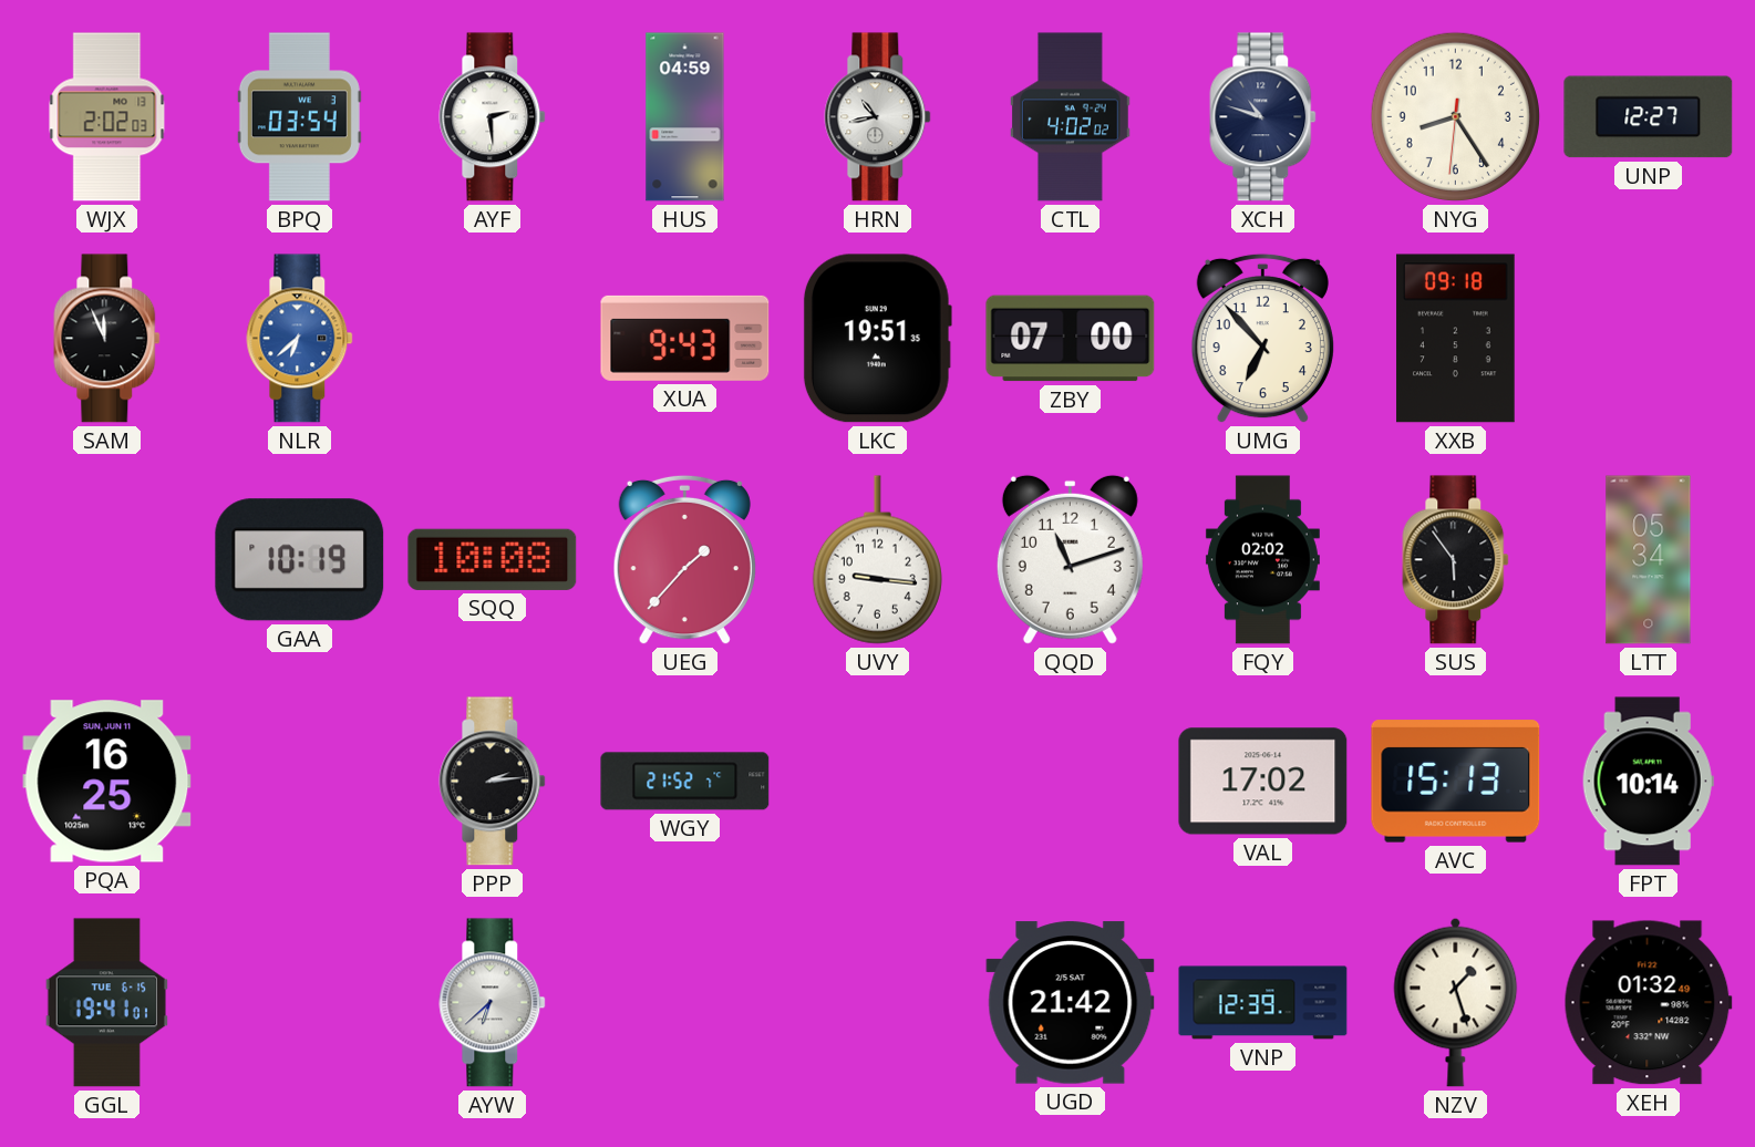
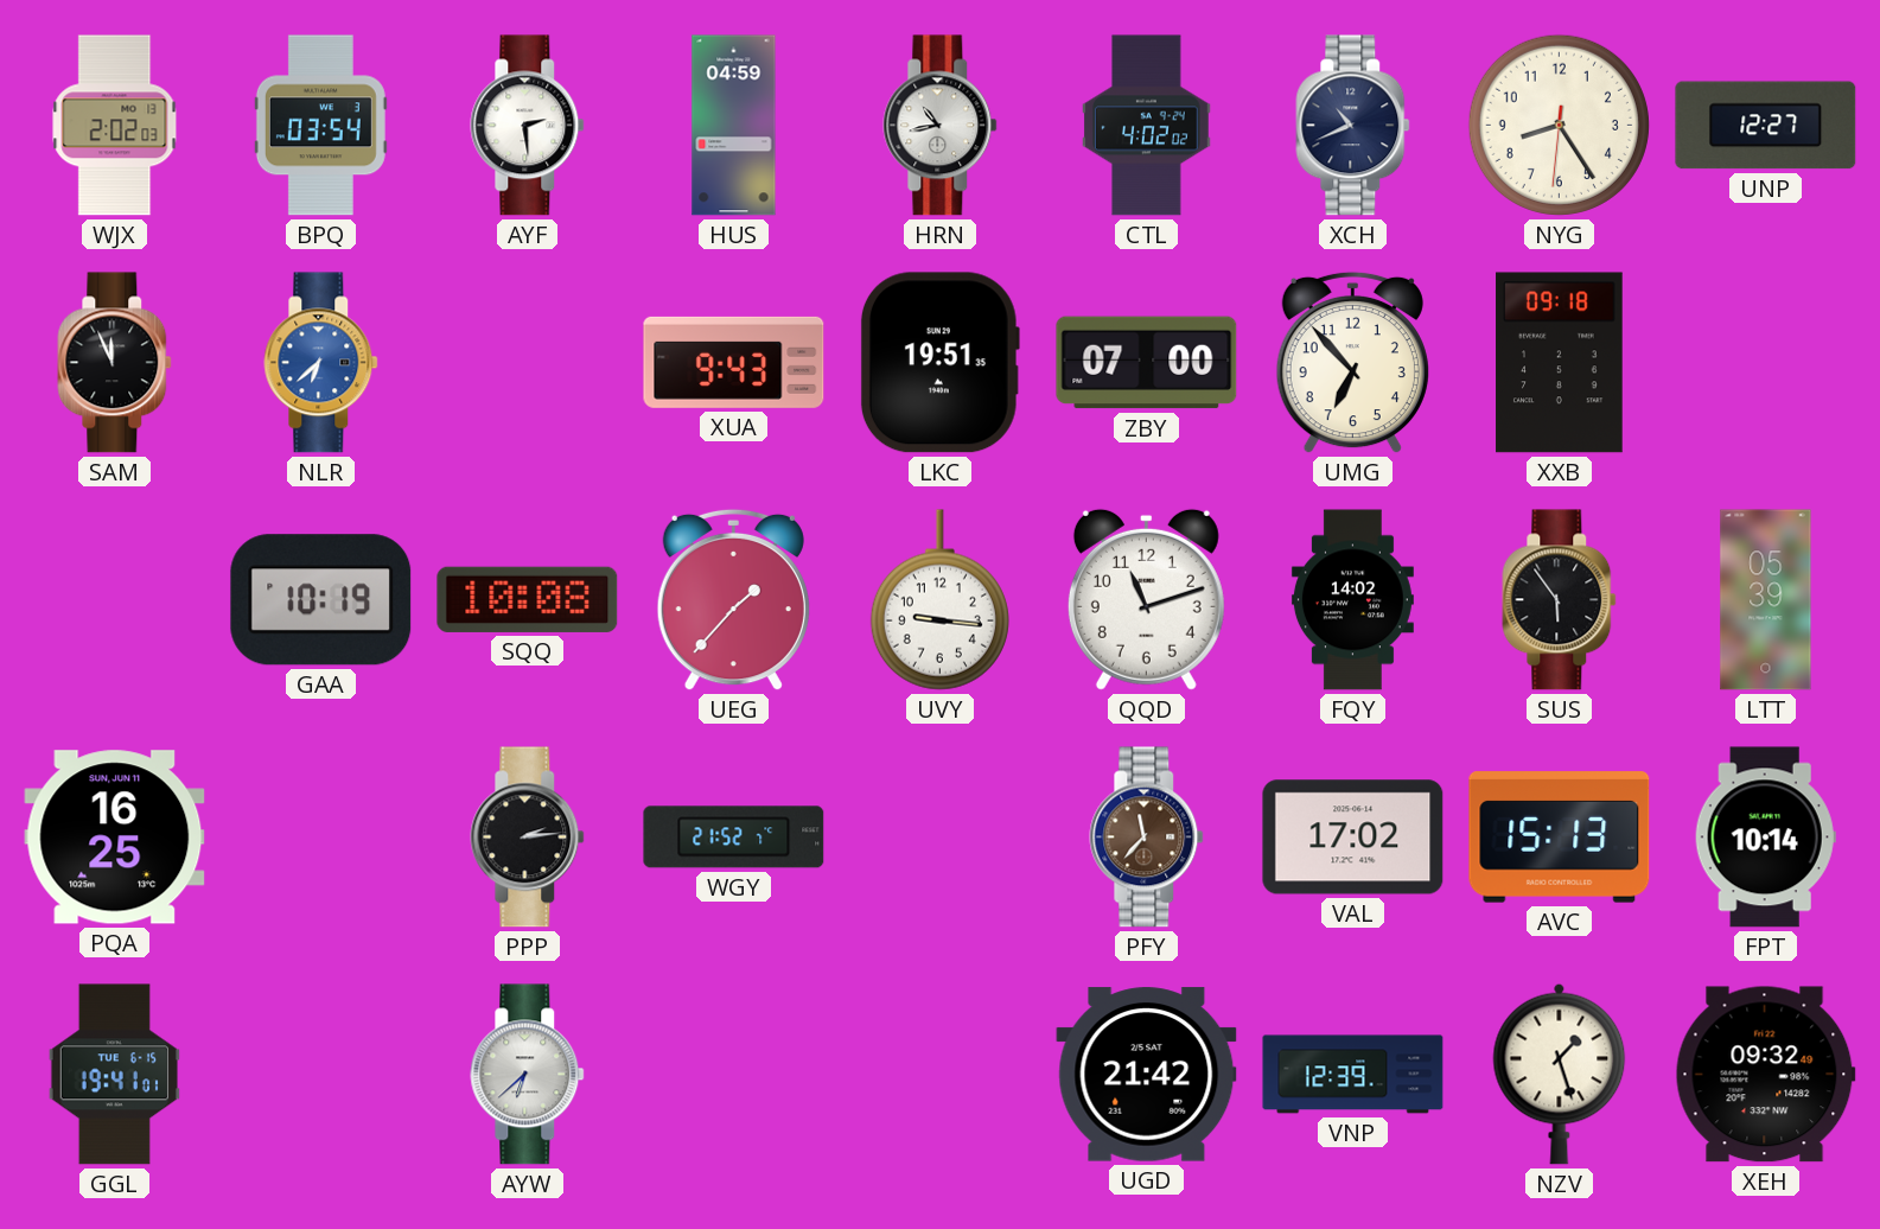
XCH: 10:48 -> 10:41 (1353, 126)
FQY: 02:02 -> 14:02 (1352, 600)
LTT: 05:34 -> 05:39 (1766, 600)
PFY: none -> 11:37 (1147, 838)
XEH: 01:32 -> 09:32 (1765, 1075)
